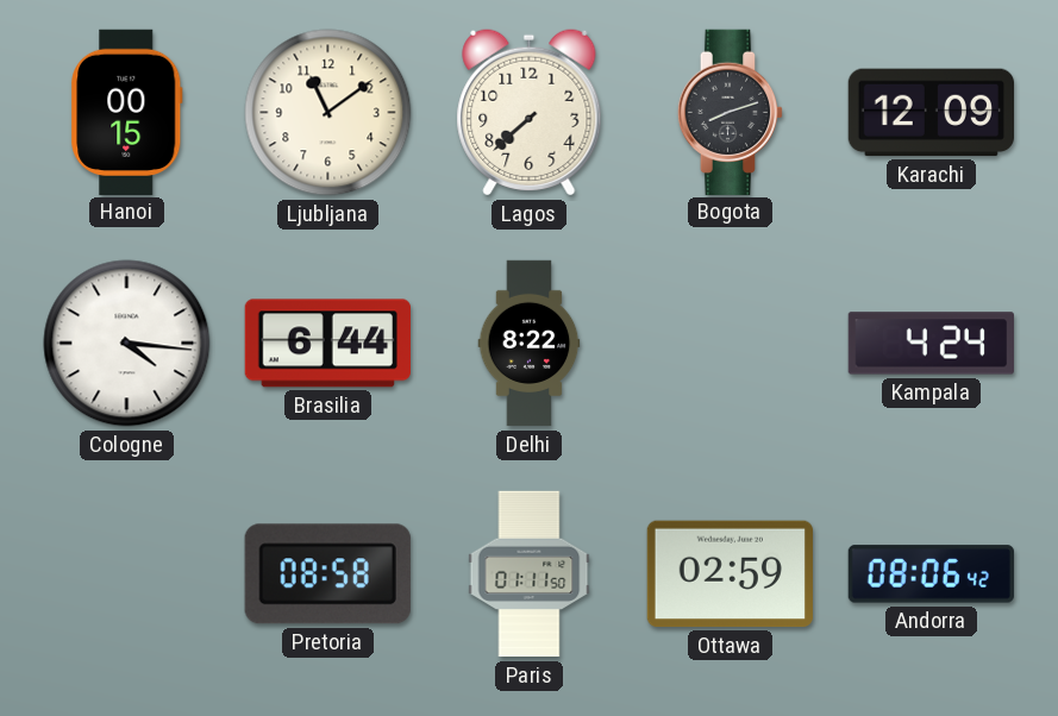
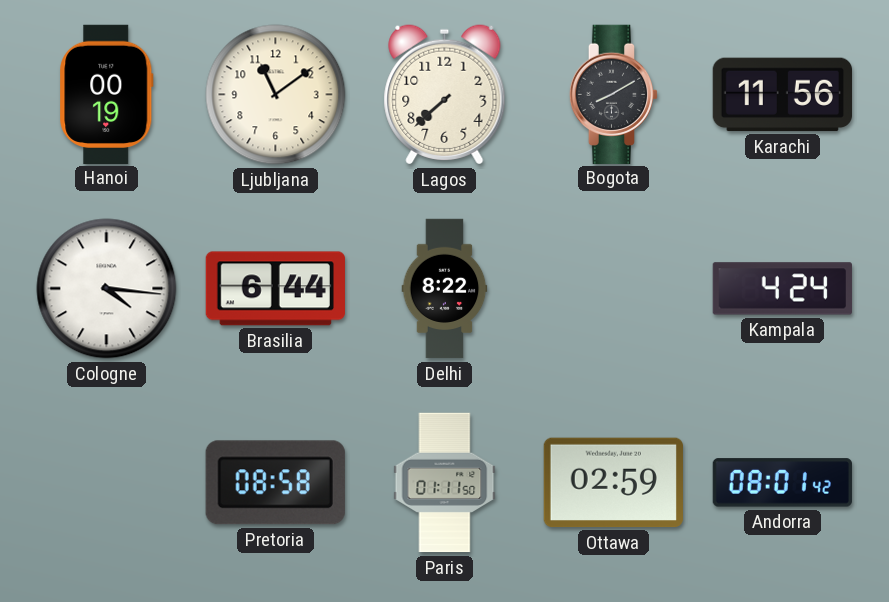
Hanoi: 00:15 -> 00:19 (107, 94)
Bogota: 8:12 -> 8:10 (614, 94)
Karachi: 12:09 -> 11:56 (782, 95)
Andorra: 08:06 -> 08:01 (782, 483)
